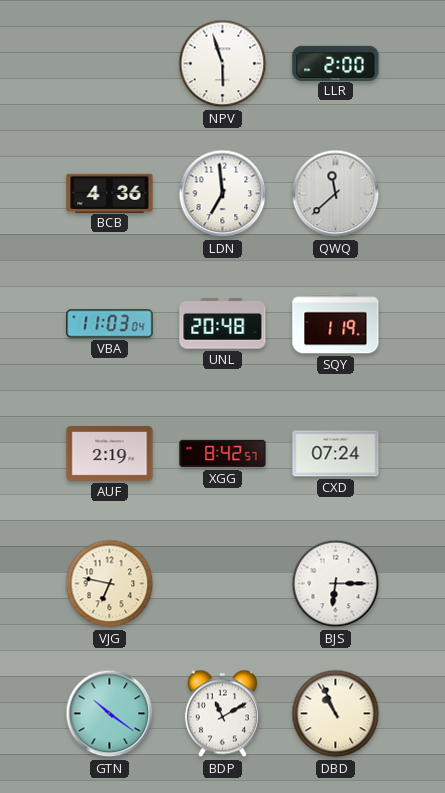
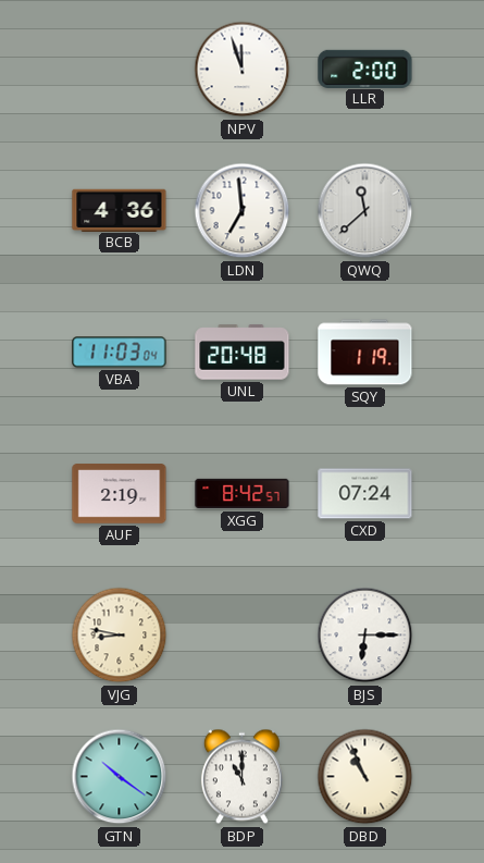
NPV: 5:57 -> 11:57 (243, 70)
VJG: 6:47 -> 8:47 (120, 636)
BDP: 11:10 -> 11:00 (241, 777)
